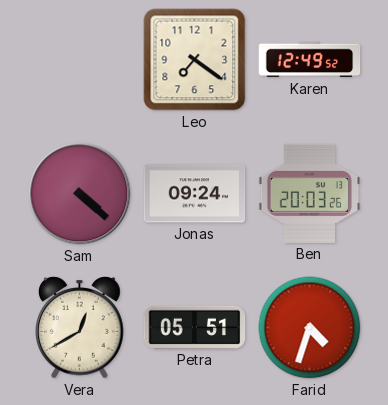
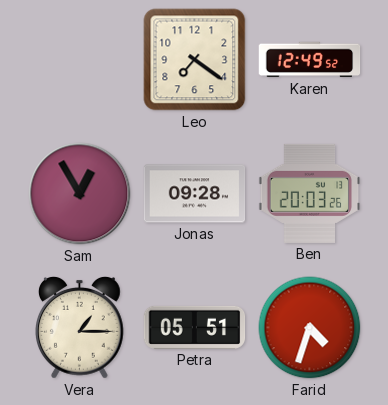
Sam: 4:22 -> 12:55 (80, 194)
Jonas: 09:24 -> 09:28 (195, 194)
Vera: 12:40 -> 1:15 (80, 328)
